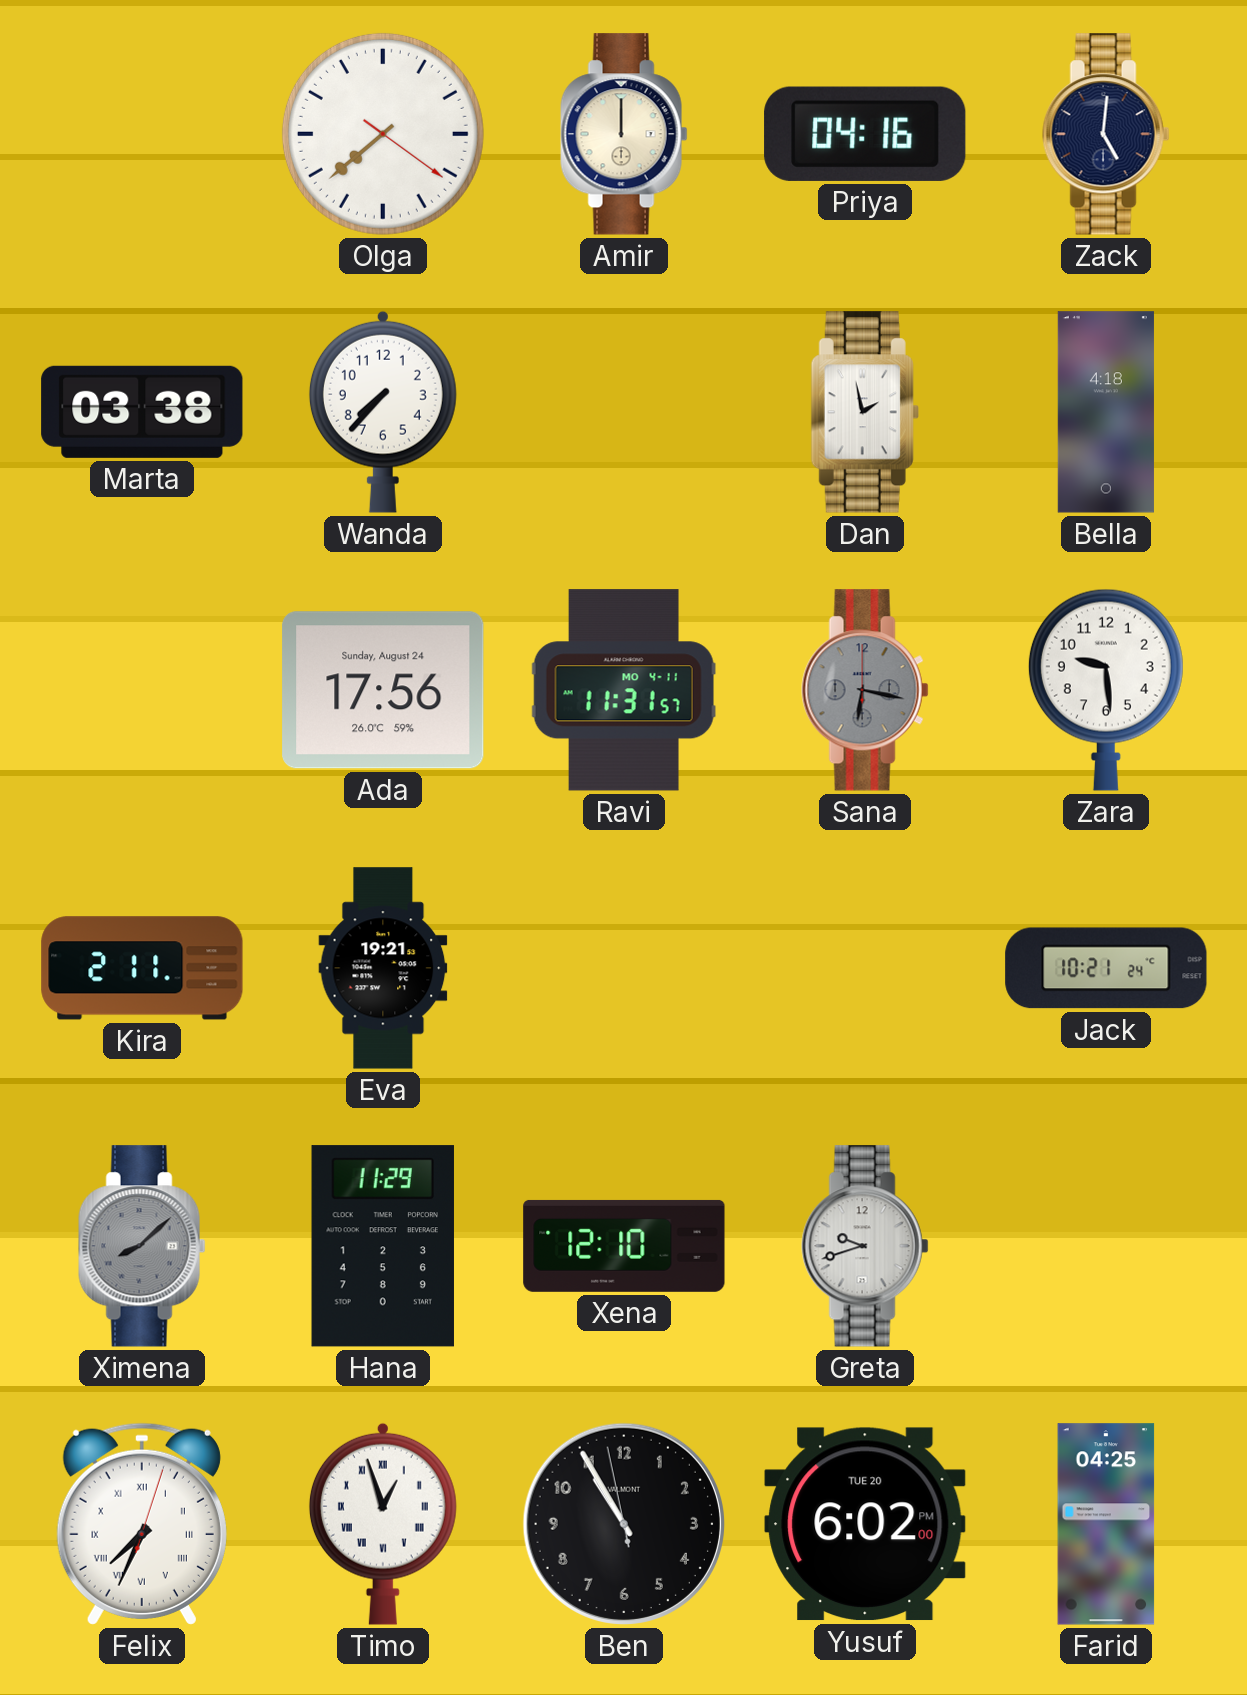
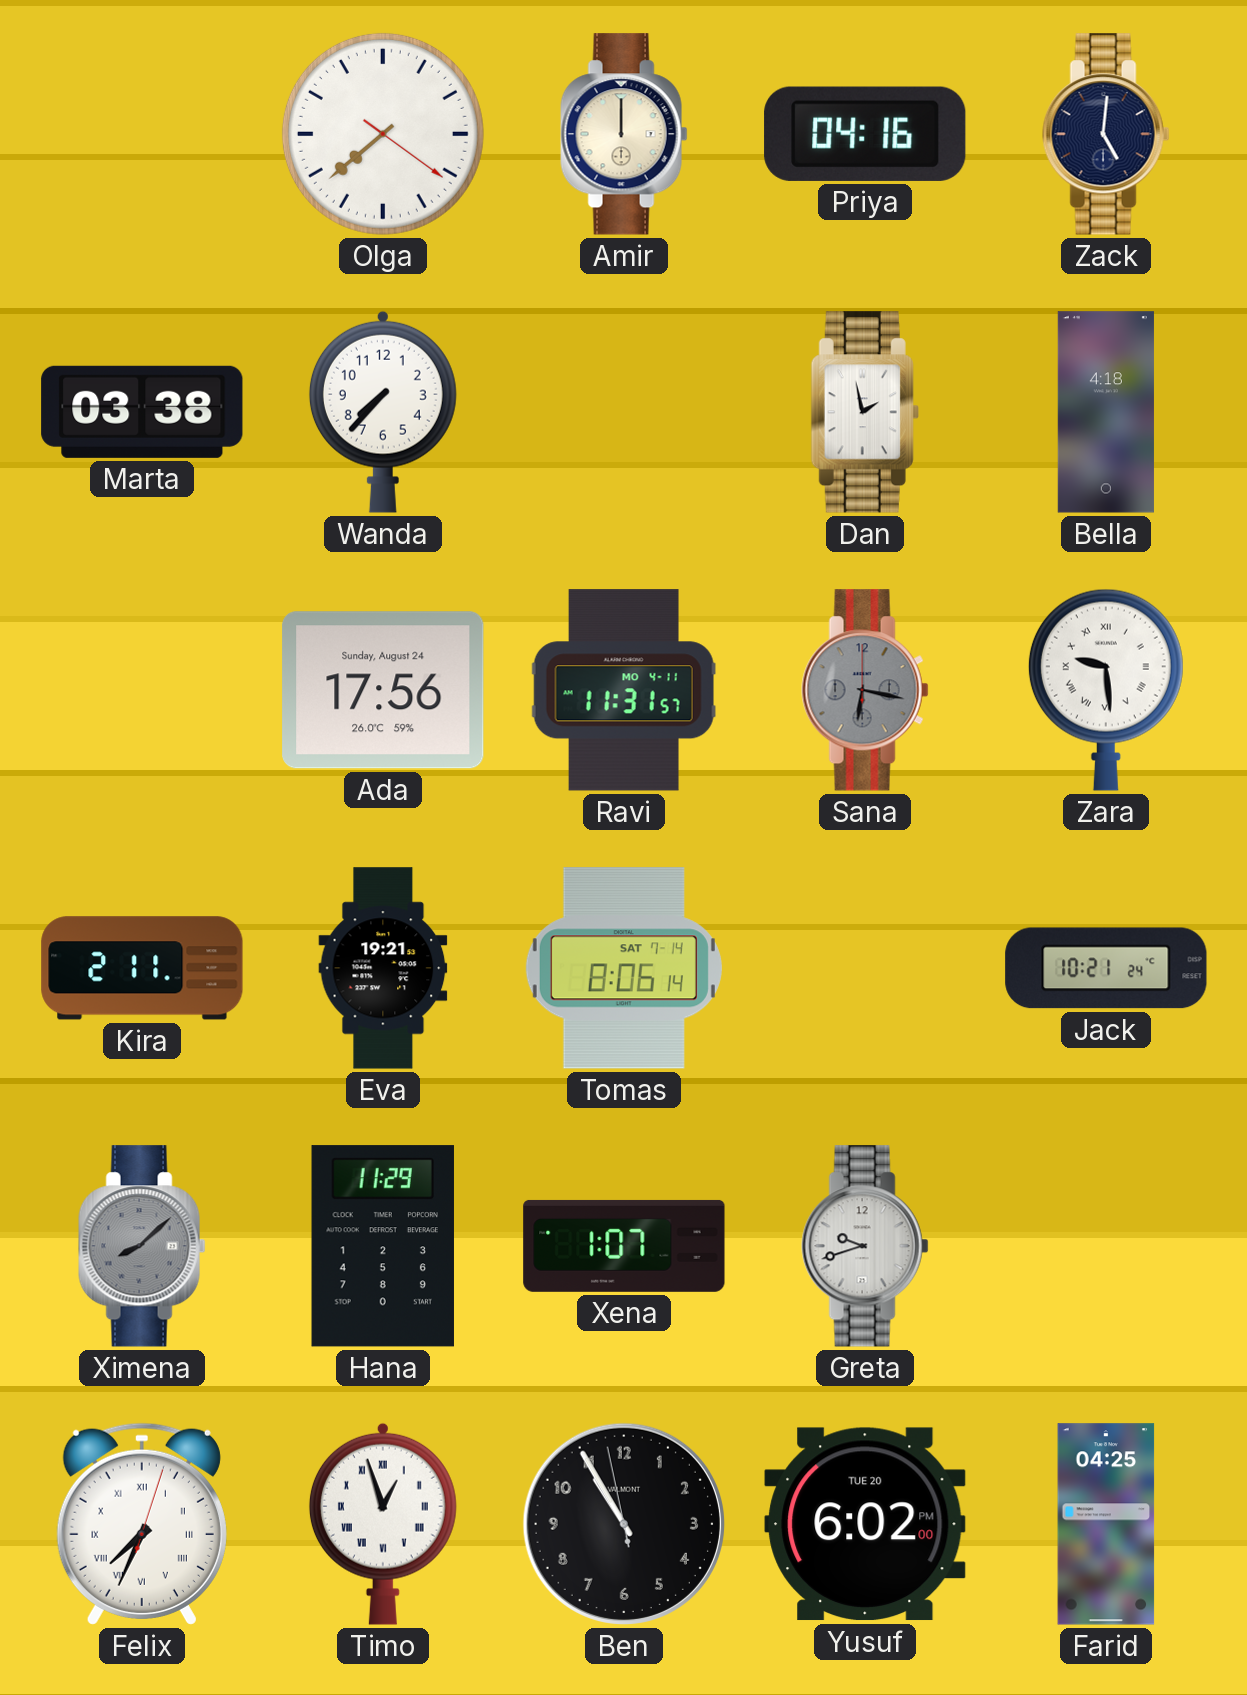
Zara numerals: Arabic -> Roman (1106, 690)
Tomas: none -> 8:06 (624, 968)
Xena: 12:10 -> 1:07 (624, 1246)
